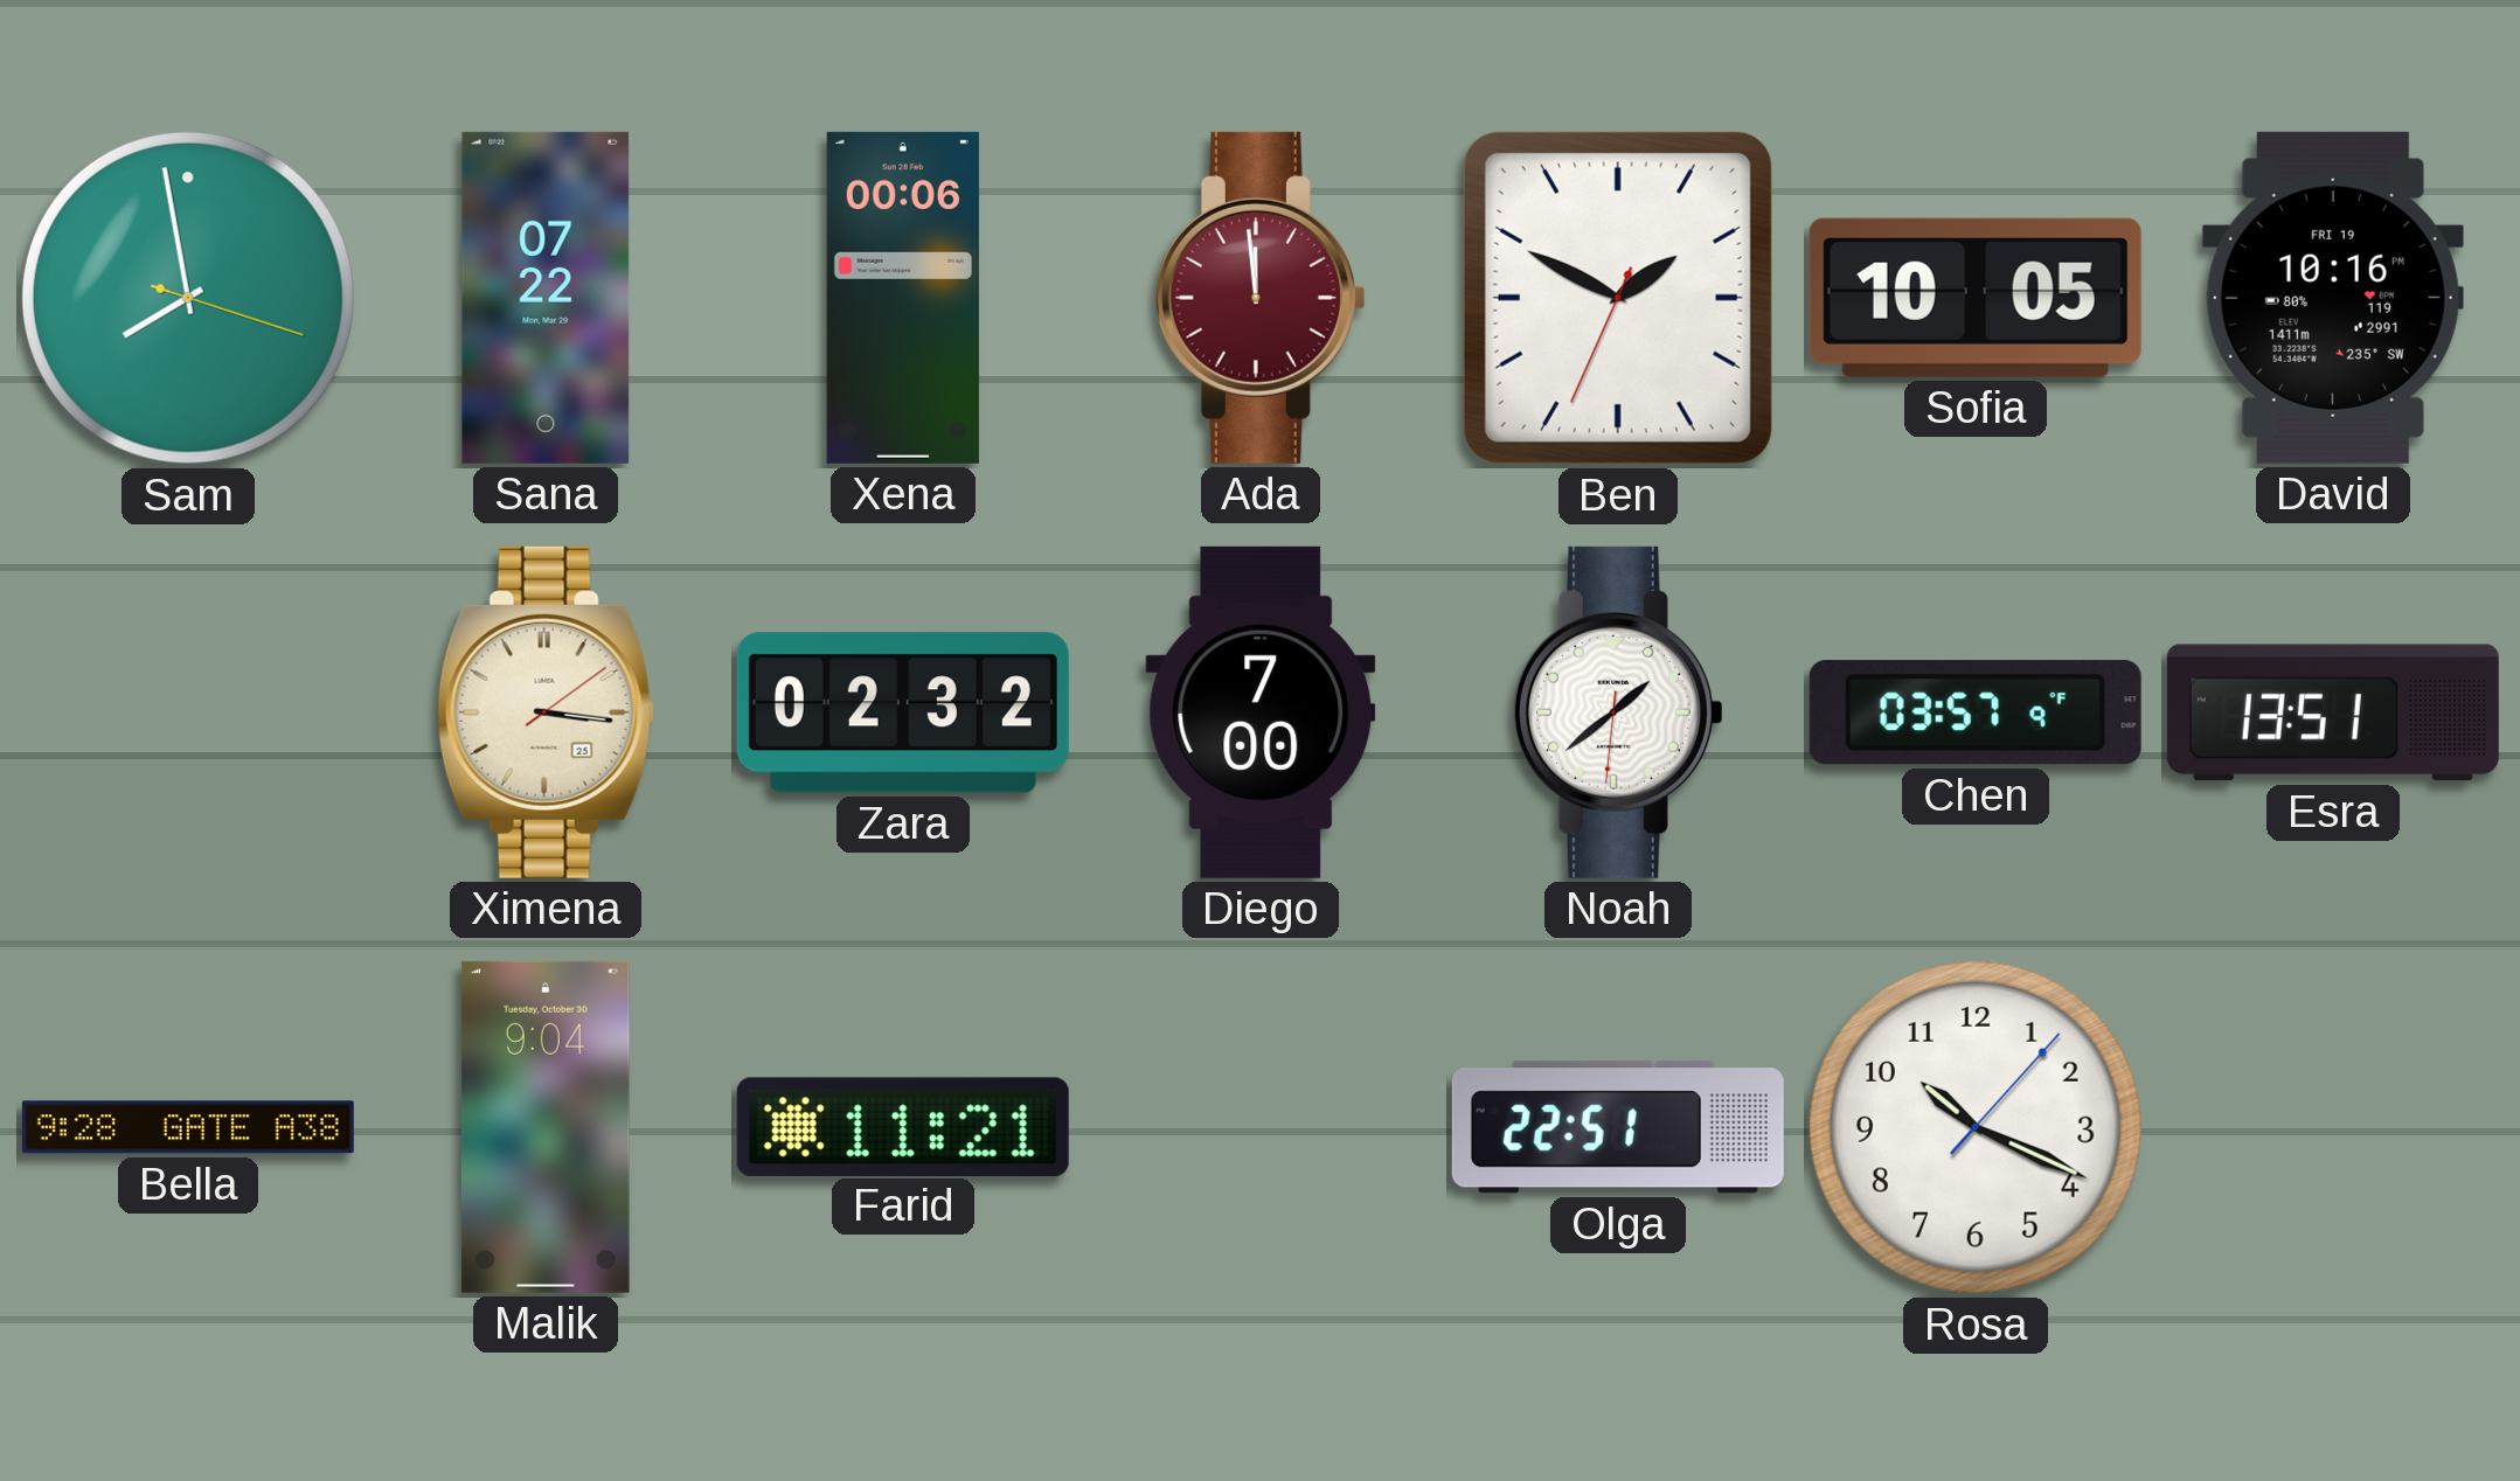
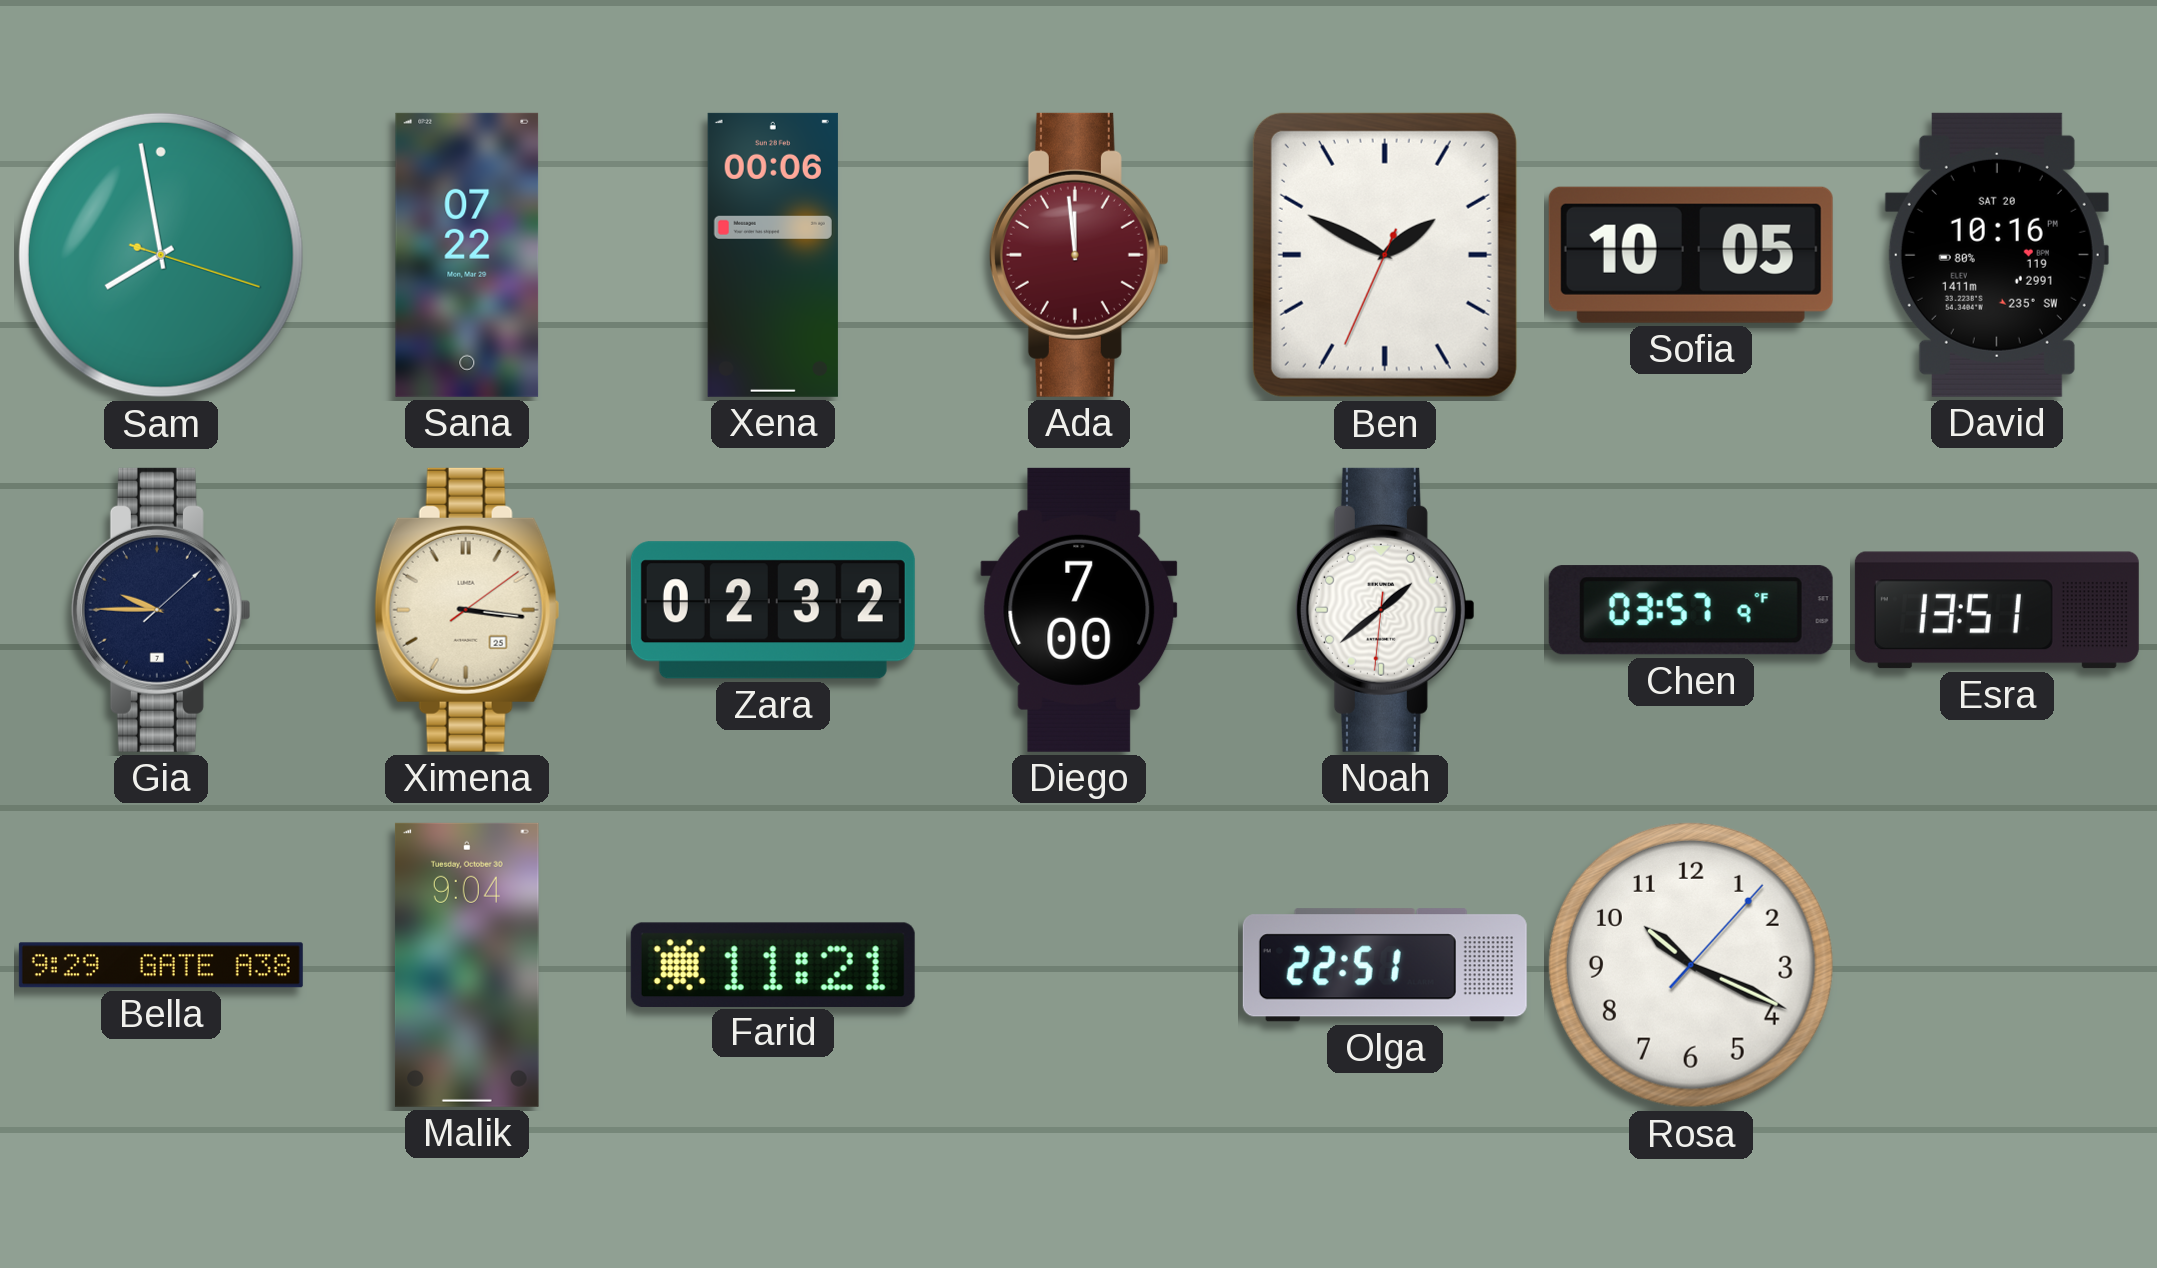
David date: FRI 19 -> SAT 20 (1997, 255)
Gia: none -> 9:45 (161, 610)
Bella: 9:28 -> 9:29 (161, 965)
